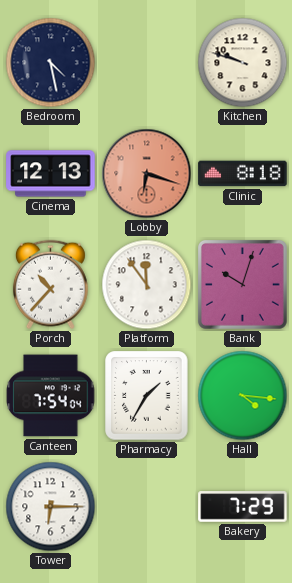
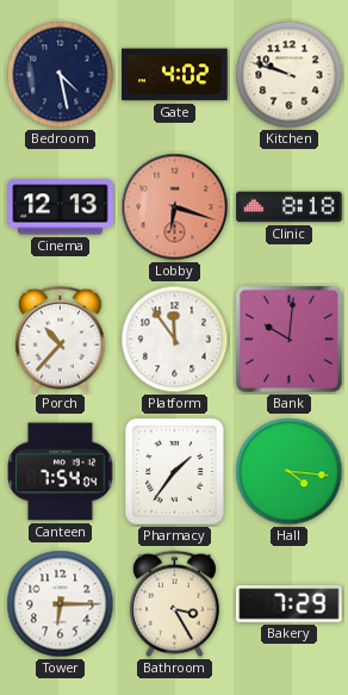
Gate: none -> 4:02 (175, 75)
Bank: 10:03 -> 10:01 (288, 339)
Pharmacy: 1:35 -> 1:36 (175, 472)
Bathroom: none -> 3:25 (174, 604)
